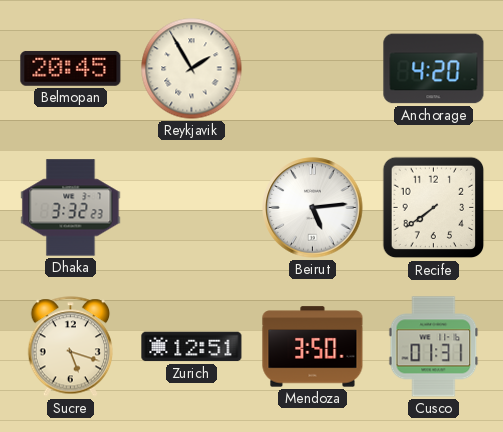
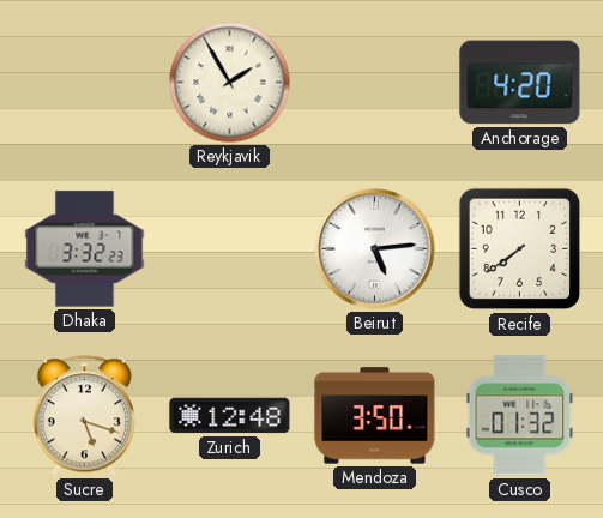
Belmopan: 20:45 -> none (71, 69)
Zurich: 12:51 -> 12:48 (230, 416)
Cusco: 01:31 -> 01:32 (520, 416)
